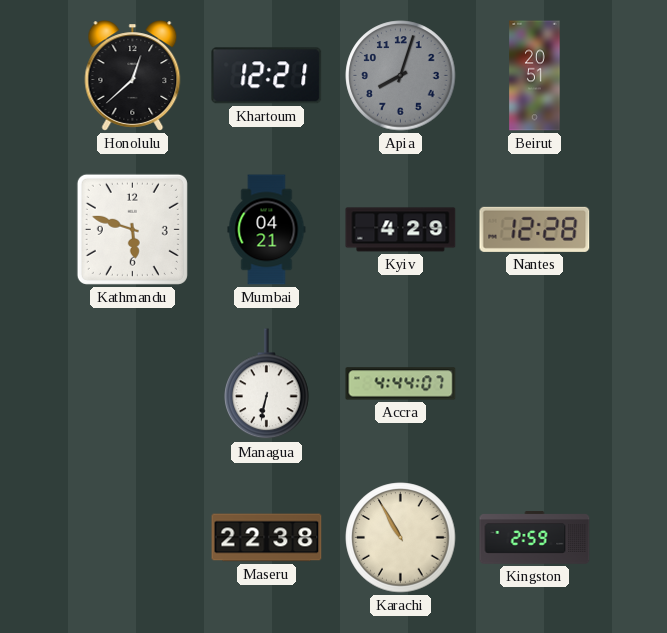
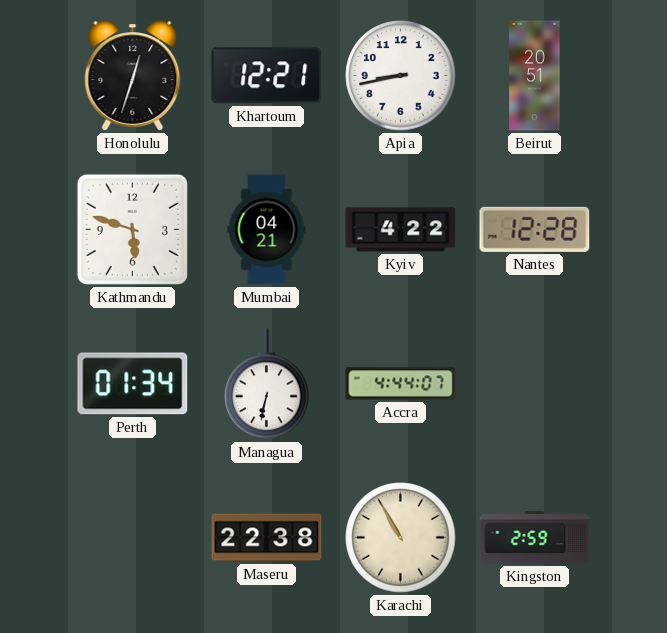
Honolulu: 12:38 -> 12:33 (133, 76)
Apia: 8:03 -> 8:43 (401, 76)
Apia dial: grey -> white (401, 76)
Kyiv: 4:29 -> 4:22 (401, 230)
Perth: none -> 01:34 (133, 384)
